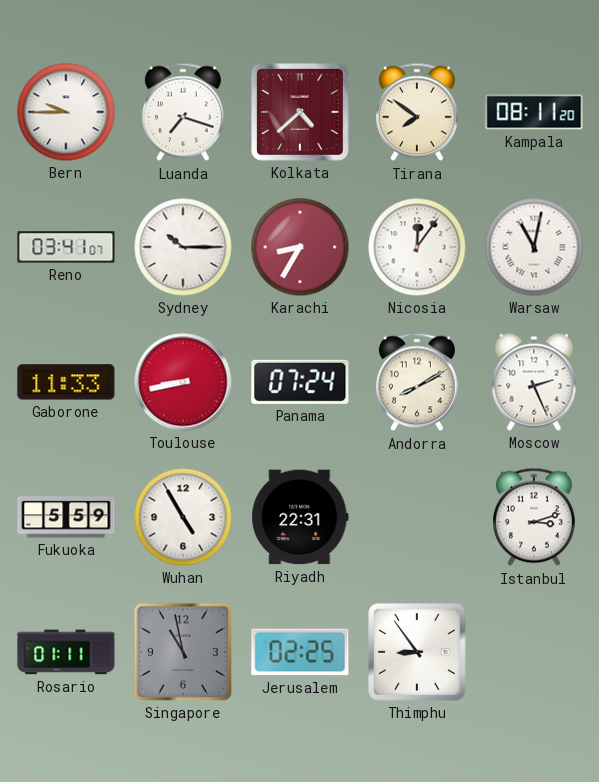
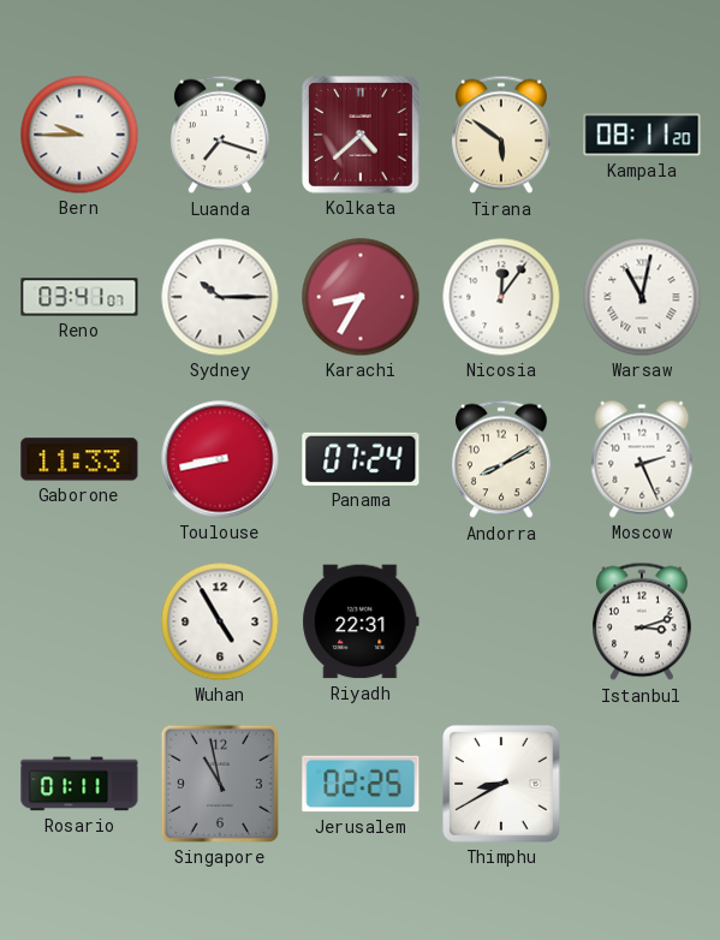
Tirana: 7:51 -> 5:51 (501, 135)
Fukuoka: 5:59 -> none (66, 517)
Thimphu: 8:54 -> 8:40 (501, 784)
